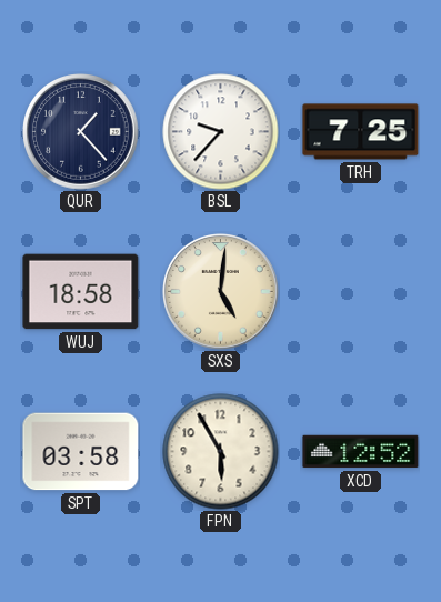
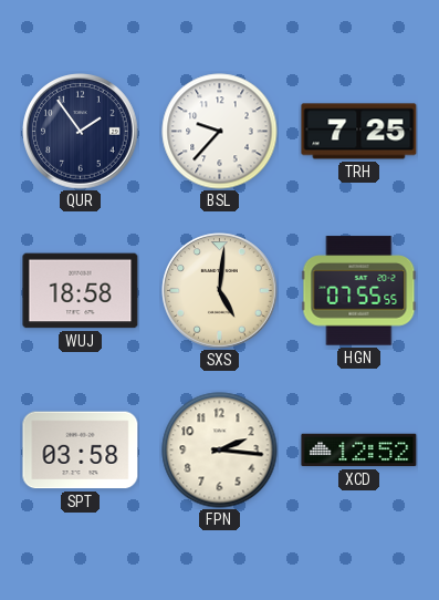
QUR: 1:23 -> 1:54 (81, 132)
HGN: none -> 07:55 (359, 291)
FPN: 5:55 -> 2:16 (220, 451)
